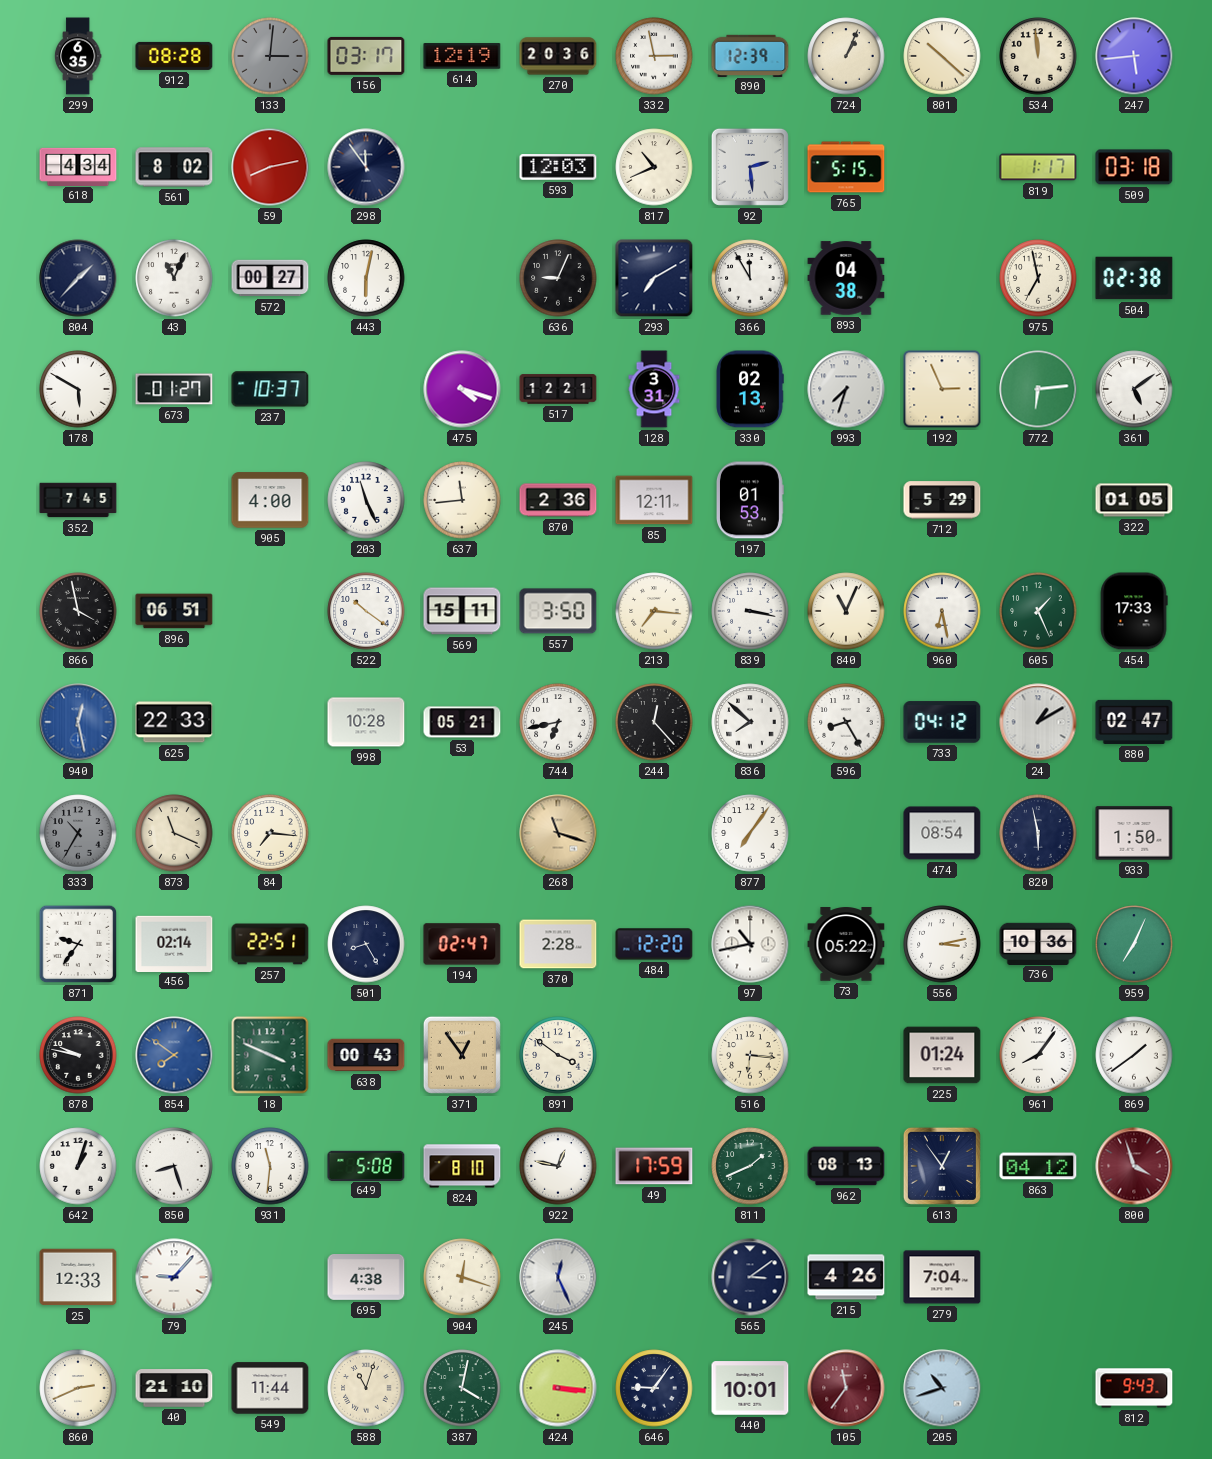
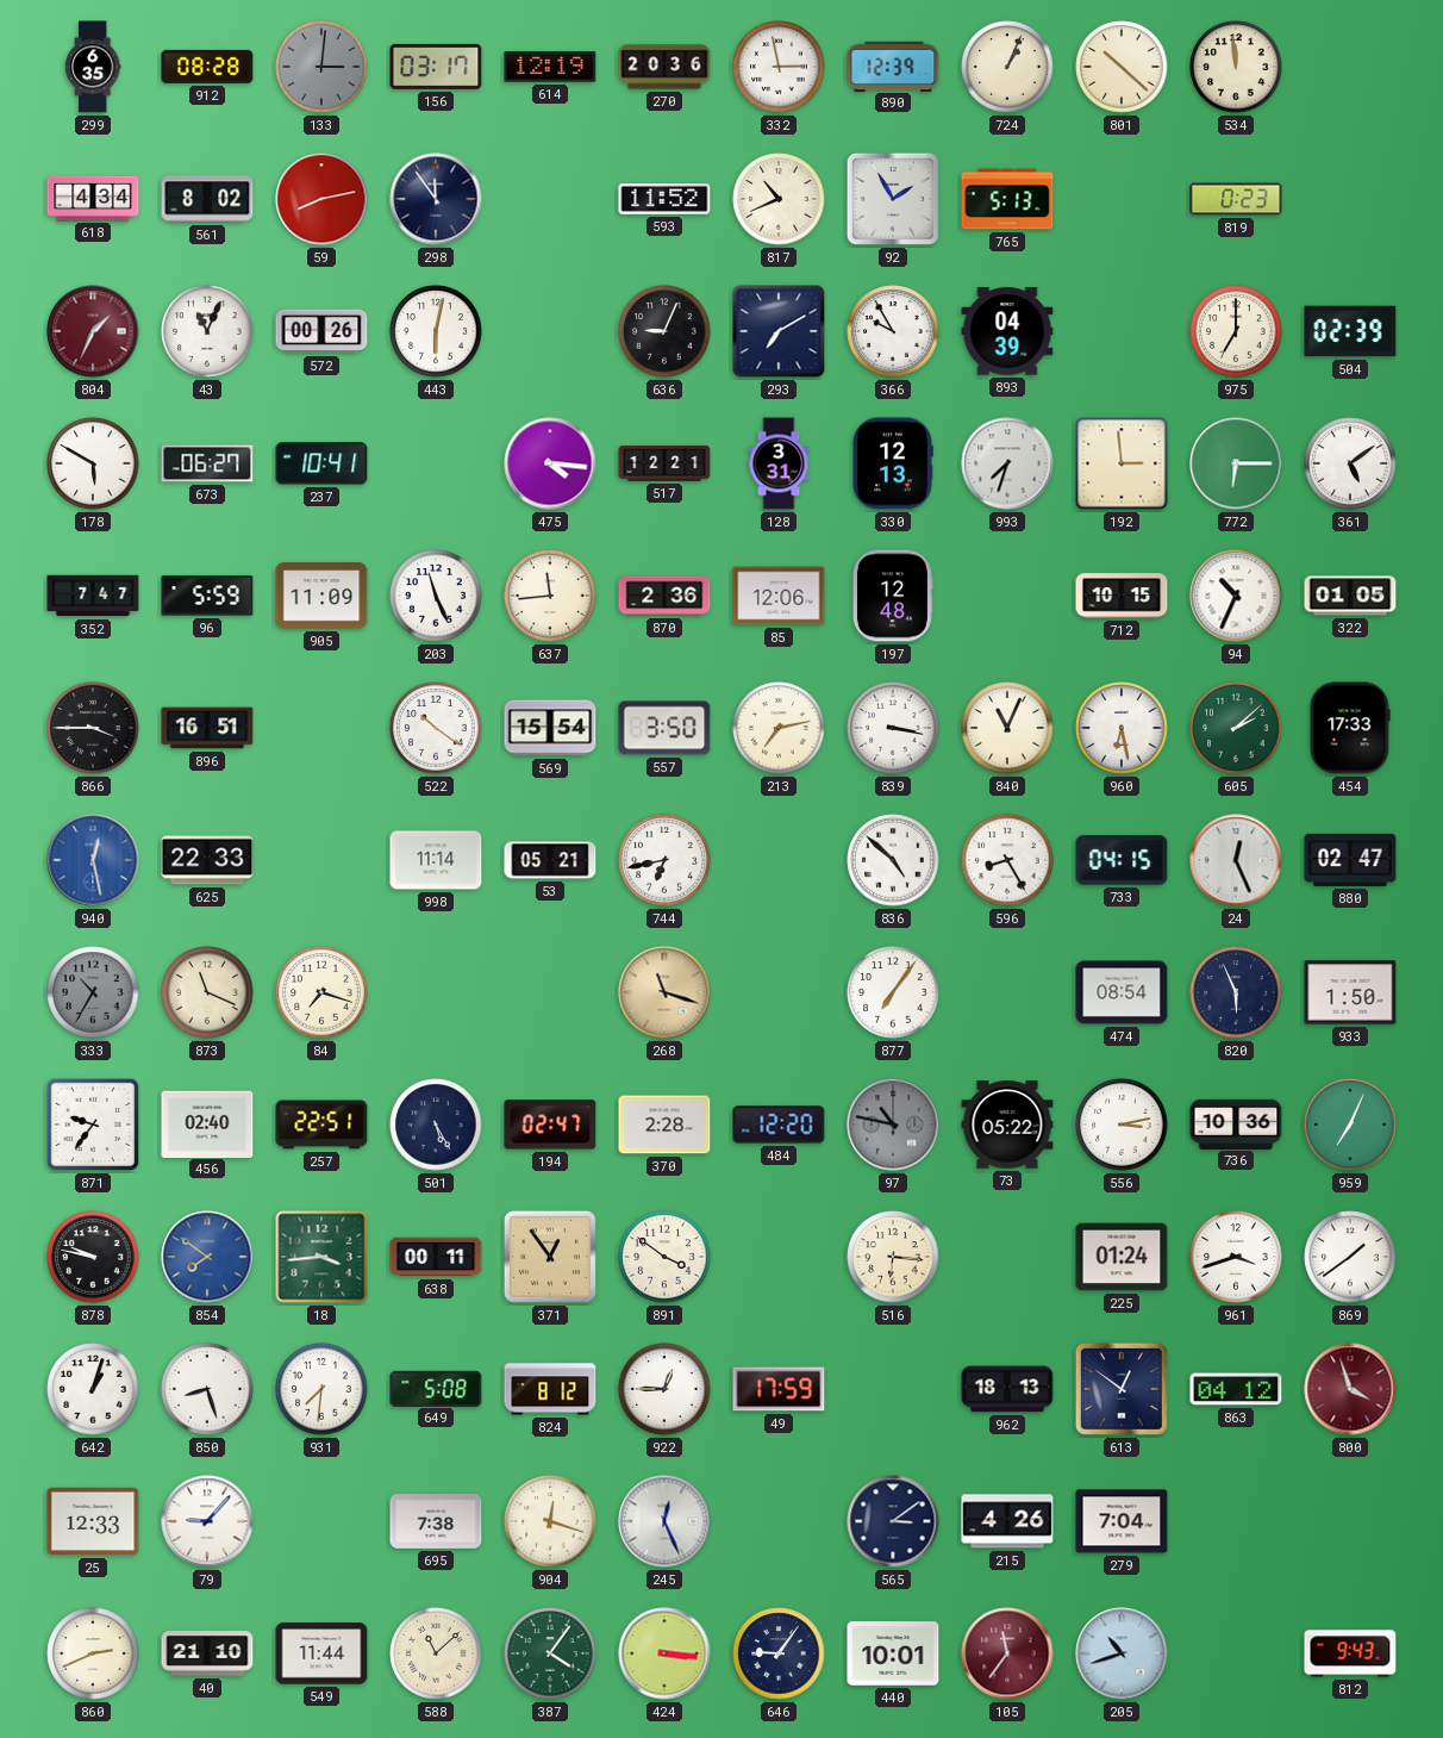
247: 5:44 -> none (1134, 56)
593: 12:03 -> 11:52 (664, 199)
92: 2:29 -> 1:55 (893, 199)
765: 5:15 -> 5:13 (1007, 199)
819: 1:17 -> 0:23 (1236, 199)
509: 03:18 -> none (1134, 167)
804: 1:37 -> 1:34 (93, 331)
804 dial: navy -> burgundy (93, 331)
572: 00:27 -> 00:26 (321, 331)
366: 11:55 -> 9:55 (893, 331)
893: 04:38 -> 04:39 (1007, 331)
975: 6:58 -> 7:00 (1236, 331)
504: 02:38 -> 02:39 (1350, 331)
673: 01:27 -> 06:27 (207, 463)
237: 10:37 -> 10:41 (321, 463)
475: 4:18 -> 4:16 (550, 463)
330: 02:13 -> 12:13 (893, 463)
192: 2:56 -> 2:59 (1122, 463)
772: 6:14 -> 6:15 (1236, 463)
352: 7:45 -> 7:47 (93, 596)
96: none -> 5:59 (207, 596)
905: 4:00 -> 11:09 (321, 596)
85: 12:11 -> 12:06 (779, 596)
197: 01:53 -> 12:48 (893, 596)
712: 5:29 -> 10:15 (1122, 596)
94: none -> 10:34 (1236, 596)
866: 3:58 -> 3:45 (93, 728)
896: 06:51 -> 16:51 (207, 728)
569: 15:11 -> 15:54 (550, 728)
213: 7:16 -> 7:13 (779, 728)
605: 1:26 -> 2:08 (1236, 728)
998: 10:28 -> 11:14 (436, 860)
244: 12:23 -> none (654, 722)
836: 7:52 -> 4:52 (893, 860)
733: 04:12 -> 04:15 (1122, 860)
24: 1:10 -> 12:26 (1236, 860)
84: 7:16 -> 7:18 (321, 992)
820: 5:58 -> 5:56 (1236, 992)
456: 02:14 -> 02:40 (207, 1123)
501: 8:25 -> 5:25 (436, 1125)
97: 10:43 -> 10:47 (893, 1125)
97 dial: white -> grey (893, 1125)
18: 3:49 -> 3:44 (321, 1257)
638: 00:43 -> 00:11 (436, 1257)
961: 8:06 -> 3:42 (1236, 1257)
931: 11:31 -> 7:31 (321, 1389)
824: 8:10 -> 8:12 (550, 1389)
922: 12:47 -> 12:45 (664, 1389)
811: 1:41 -> none (750, 1166)
962: 08:13 -> 18:13 (1007, 1389)
613: 12:54 -> 12:51 (1122, 1389)
695: 4:38 -> 7:38 (436, 1522)
588: 11:03 -> 11:08 (436, 1653)
387: 4:02 -> 4:06 (550, 1653)
